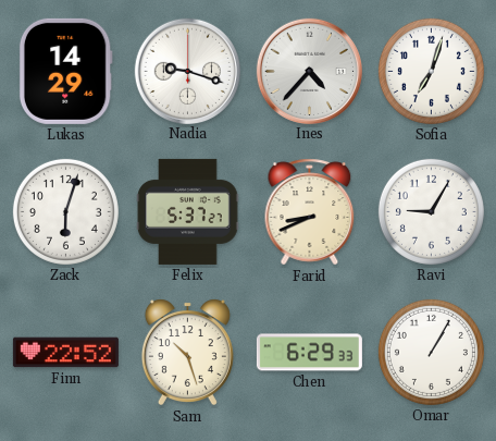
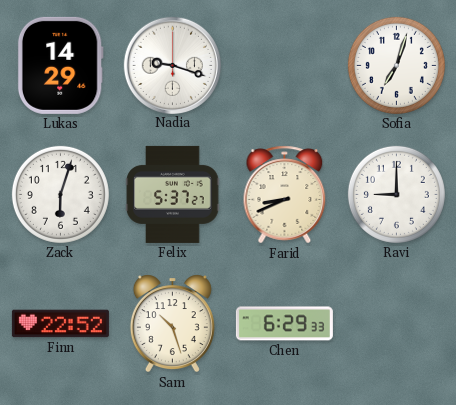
Ines: 4:37 -> none (309, 71)
Ravi: 9:05 -> 9:00 (396, 194)
Omar: 1:05 -> none (431, 352)
